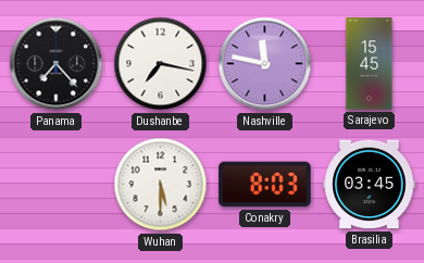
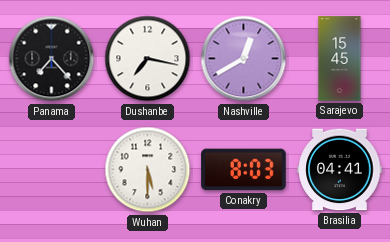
Nashville: 11:47 -> 12:40 (244, 59)
Brasilia: 03:45 -> 04:41 (340, 170)
